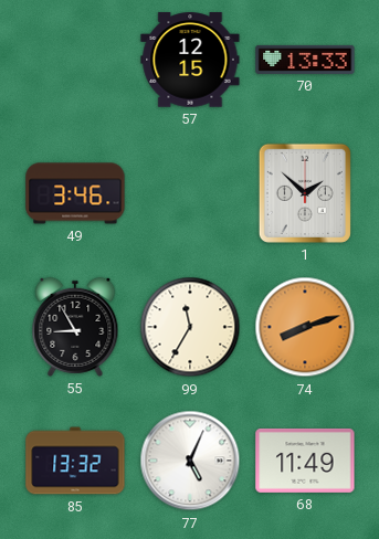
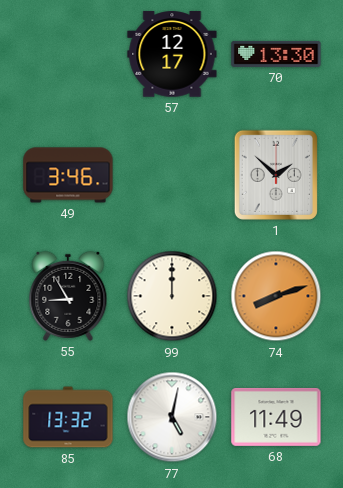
57: 12:15 -> 12:17 (172, 54)
70: 13:33 -> 13:30 (276, 54)
99: 11:35 -> 12:00 (172, 296)
77: 5:04 -> 5:02 (172, 417)
